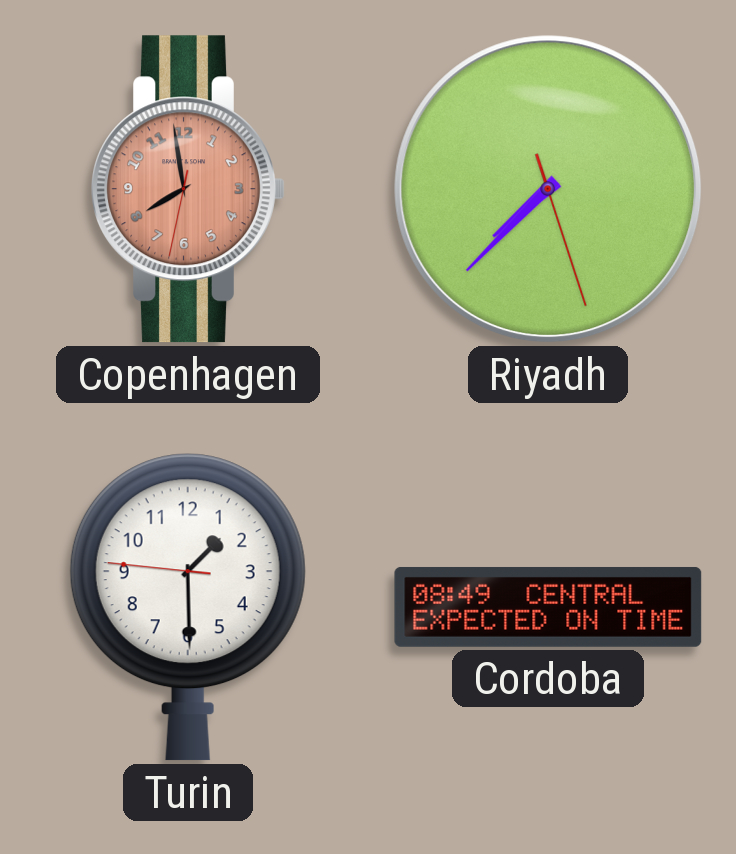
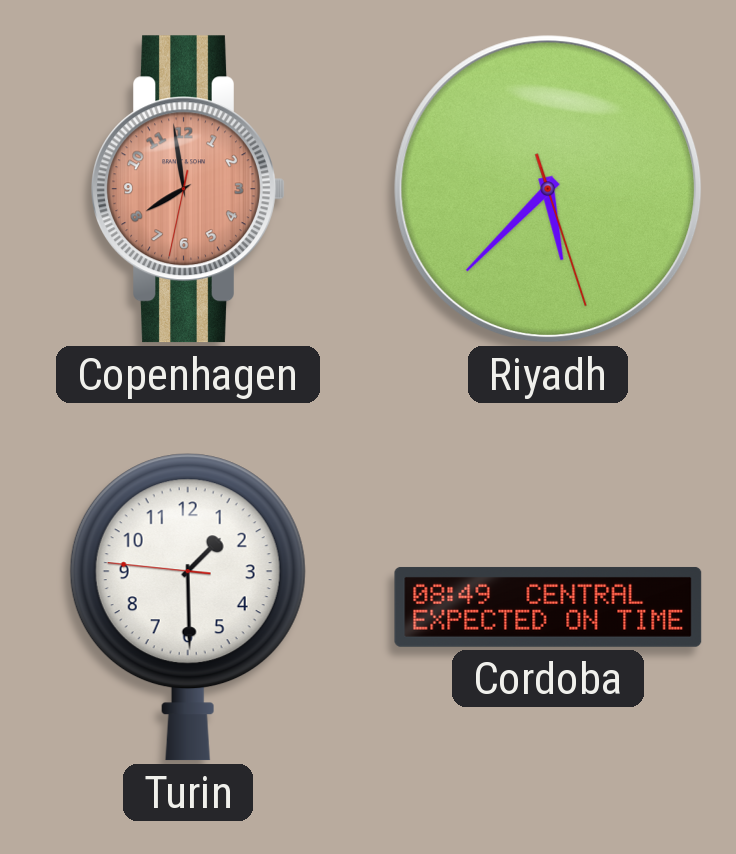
Riyadh: 7:37 -> 5:37 (548, 189)
